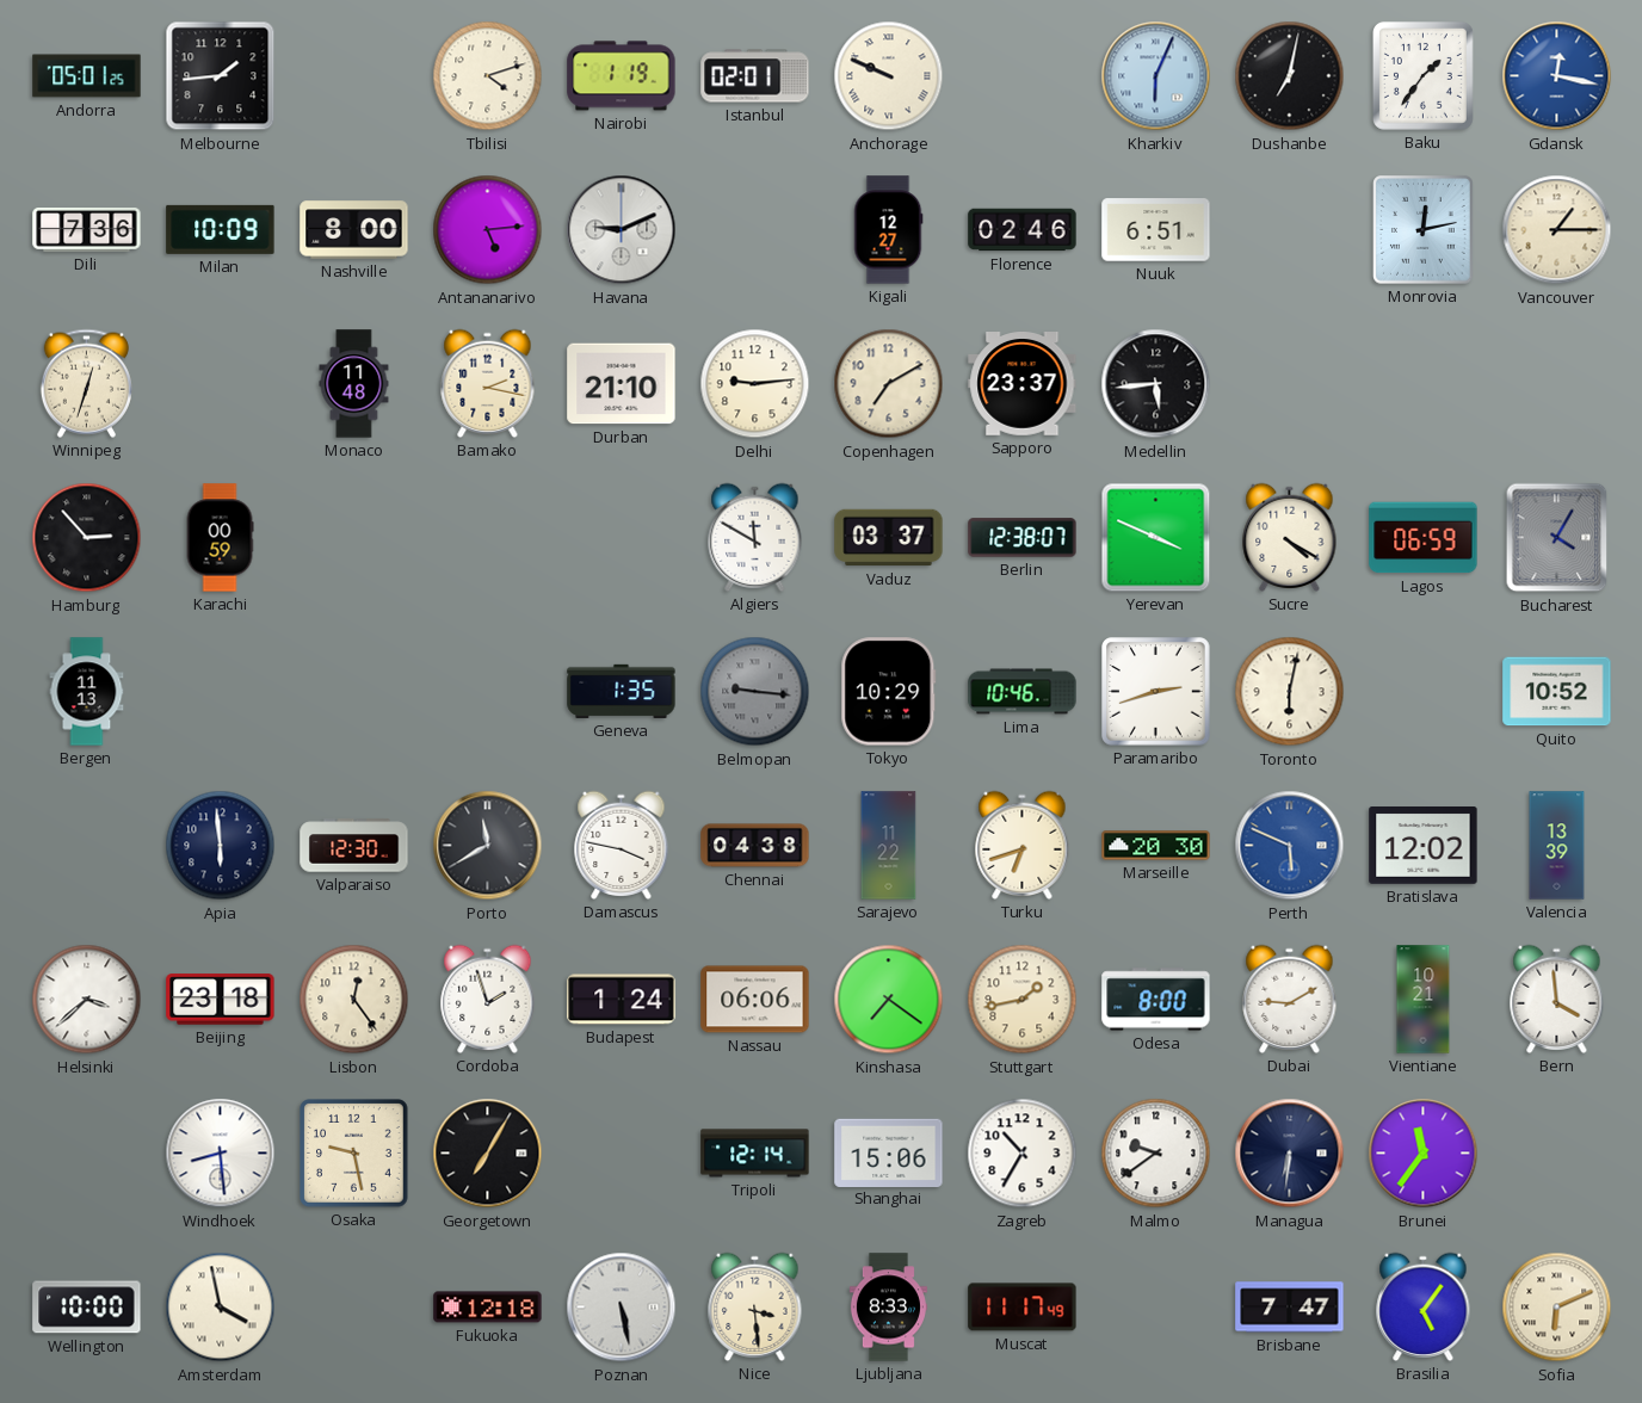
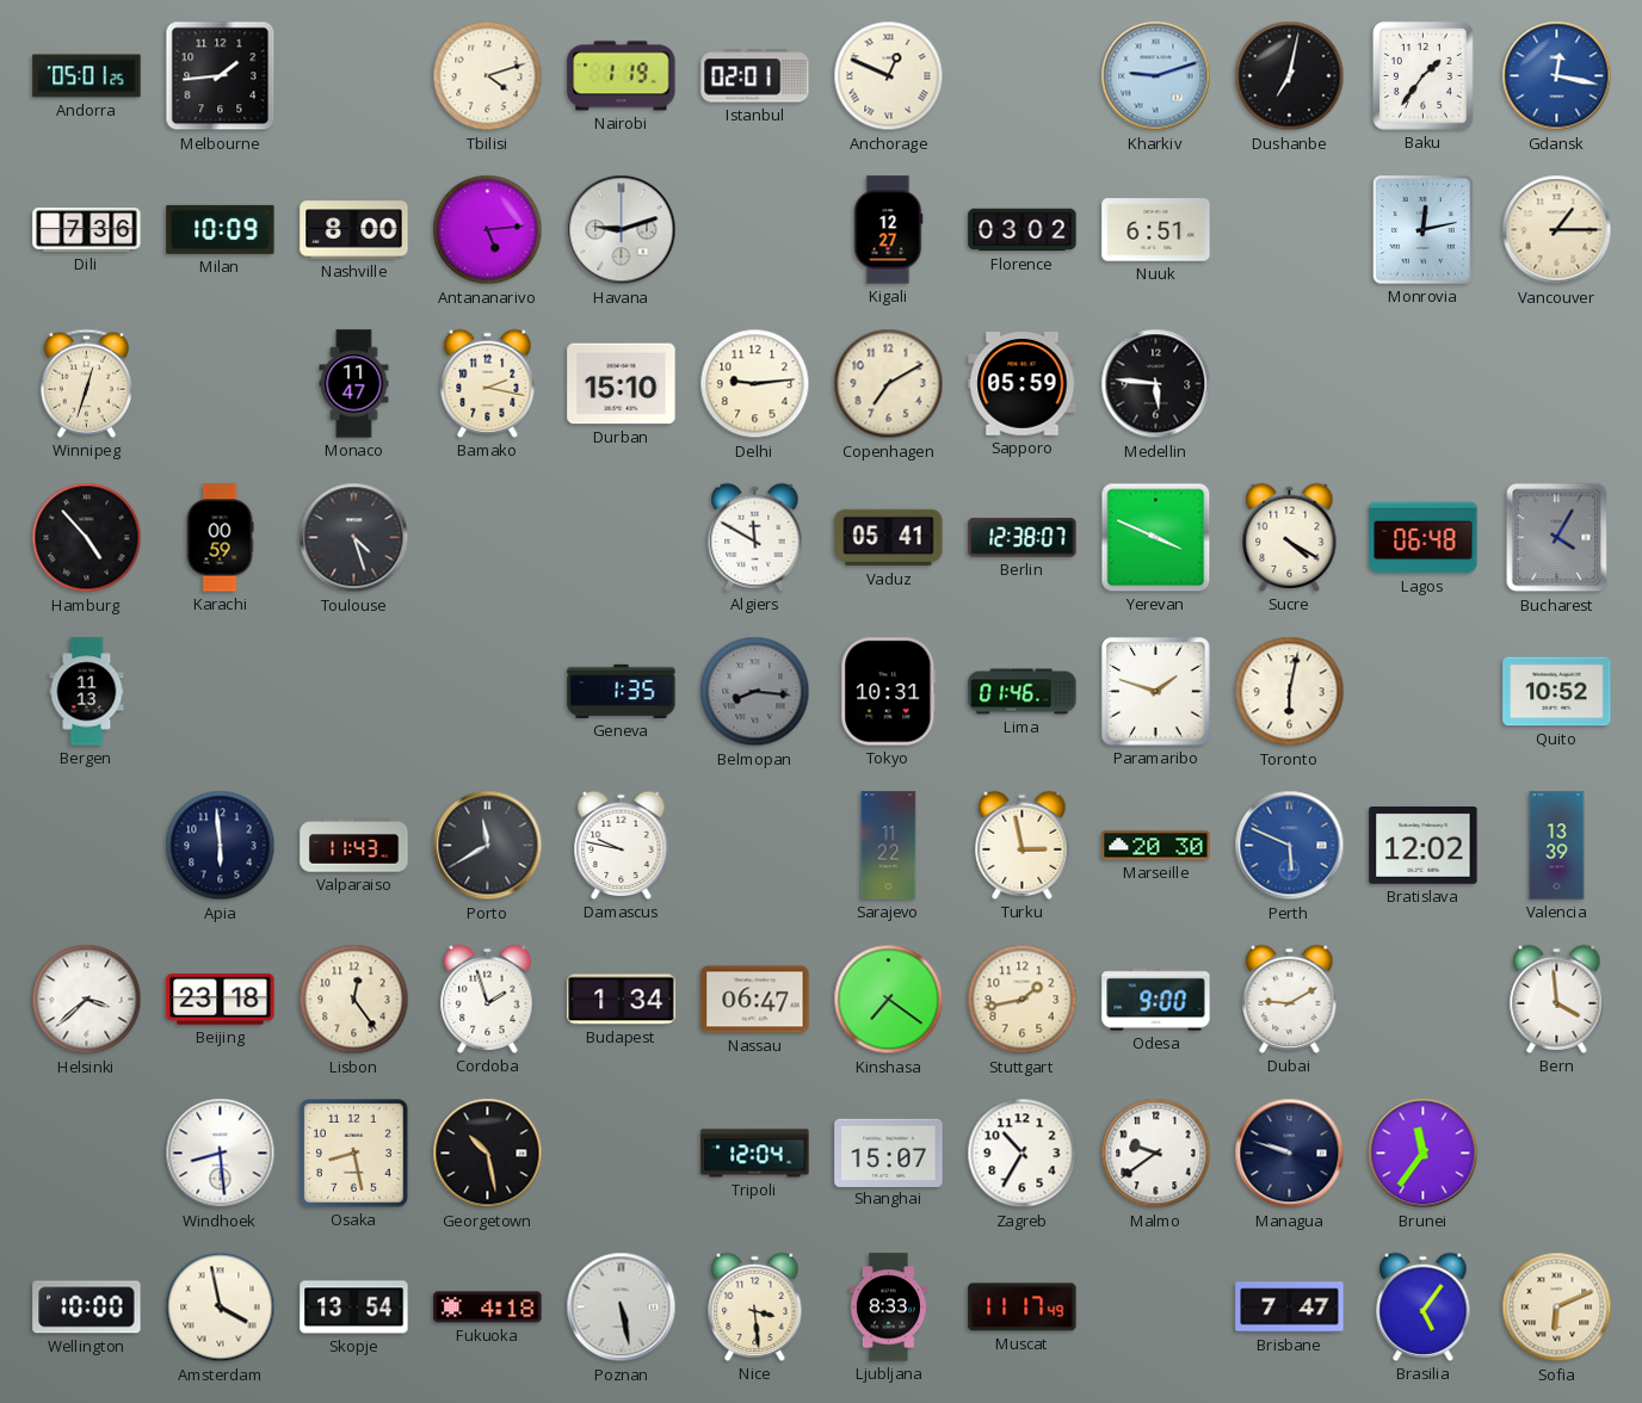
Anchorage: 9:49 -> 12:49 (889, 76)
Kharkiv: 6:04 -> 9:12 (1156, 76)
Havana: 9:11 -> 9:12 (622, 230)
Florence: 02:46 -> 03:02 (1023, 230)
Monaco: 11:48 -> 11:47 (354, 384)
Durban: 21:10 -> 15:10 (622, 384)
Sapporo: 23:37 -> 05:59 (1023, 384)
Medellin: 5:44 -> 5:46 (1156, 384)
Hamburg: 2:53 -> 4:53 (87, 538)
Toulouse: none -> 4:27 (354, 538)
Vaduz: 03:37 -> 05:41 (889, 538)
Lagos: 06:59 -> 06:48 (1424, 538)
Belmopan: 9:16 -> 8:16 (755, 692)
Tokyo: 10:29 -> 10:31 (889, 692)
Lima: 10:46 -> 01:46 (1023, 692)
Paramaribo: 2:42 -> 1:48 (1156, 692)
Valparaiso: 12:30 -> 11:43 (354, 846)
Damascus: 3:47 -> 9:47 (622, 845)
Chennai: 04:38 -> none (755, 846)
Turku: 6:42 -> 2:58 (1023, 845)
Budapest: 1:24 -> 1:34 (622, 1000)
Nassau: 06:06 -> 06:47 (755, 1000)
Odesa: 8:00 -> 9:00 (1156, 1000)
Vientiane: 10:21 -> none (1424, 1000)
Osaka: 9:28 -> 8:28 (354, 1154)
Georgetown: 7:05 -> 10:28 (488, 1154)
Tripoli: 12:14 -> 12:04 (755, 1154)
Shanghai: 15:06 -> 15:07 (889, 1152)
Managua: 6:31 -> 9:48 (1290, 1154)
Skopje: none -> 13:54 (354, 1308)
Fukuoka: 12:18 -> 4:18 (488, 1308)
